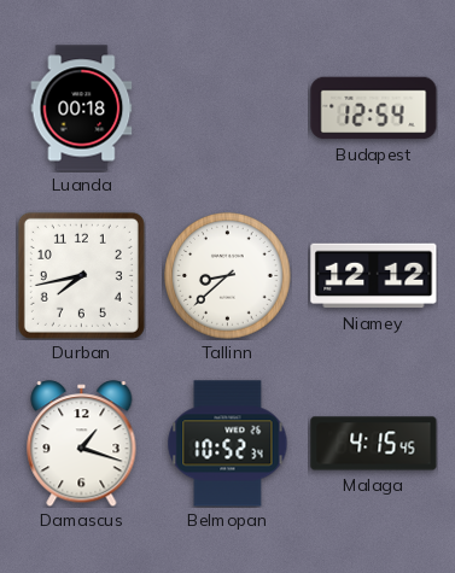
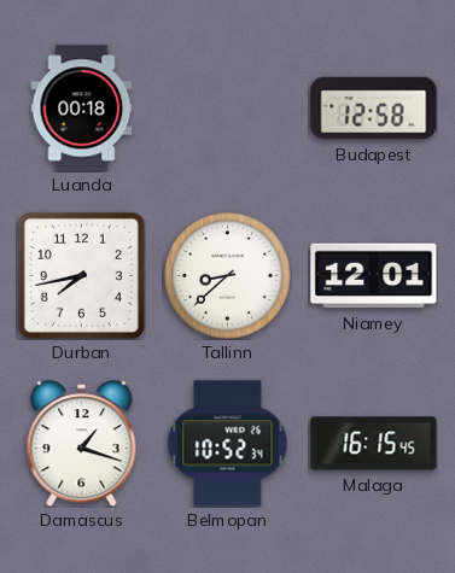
Budapest: 12:54 -> 12:58 (374, 109)
Niamey: 12:12 -> 12:01 (374, 276)
Malaga: 4:15 -> 16:15 (374, 444)
